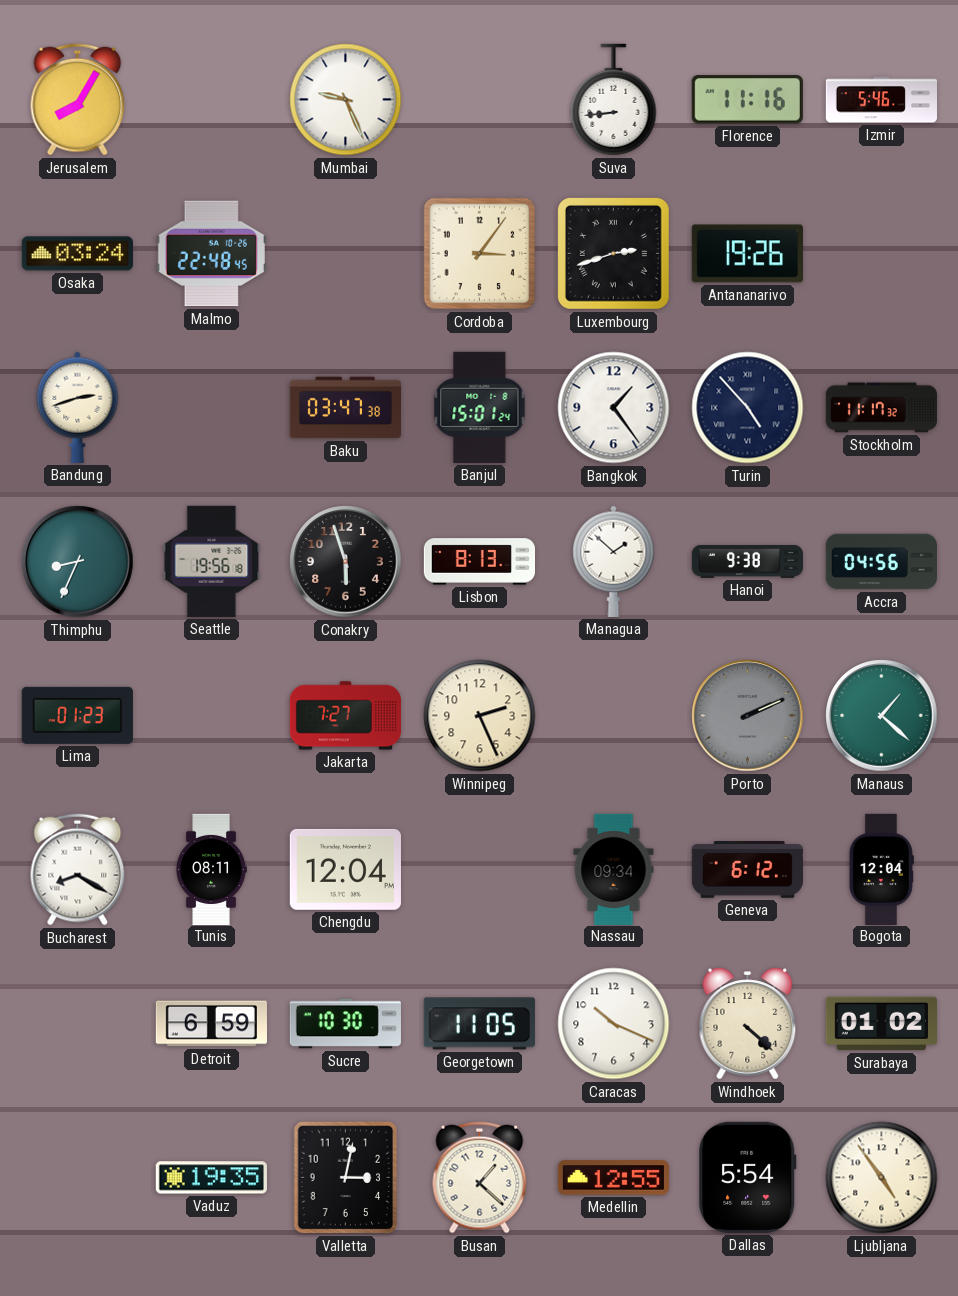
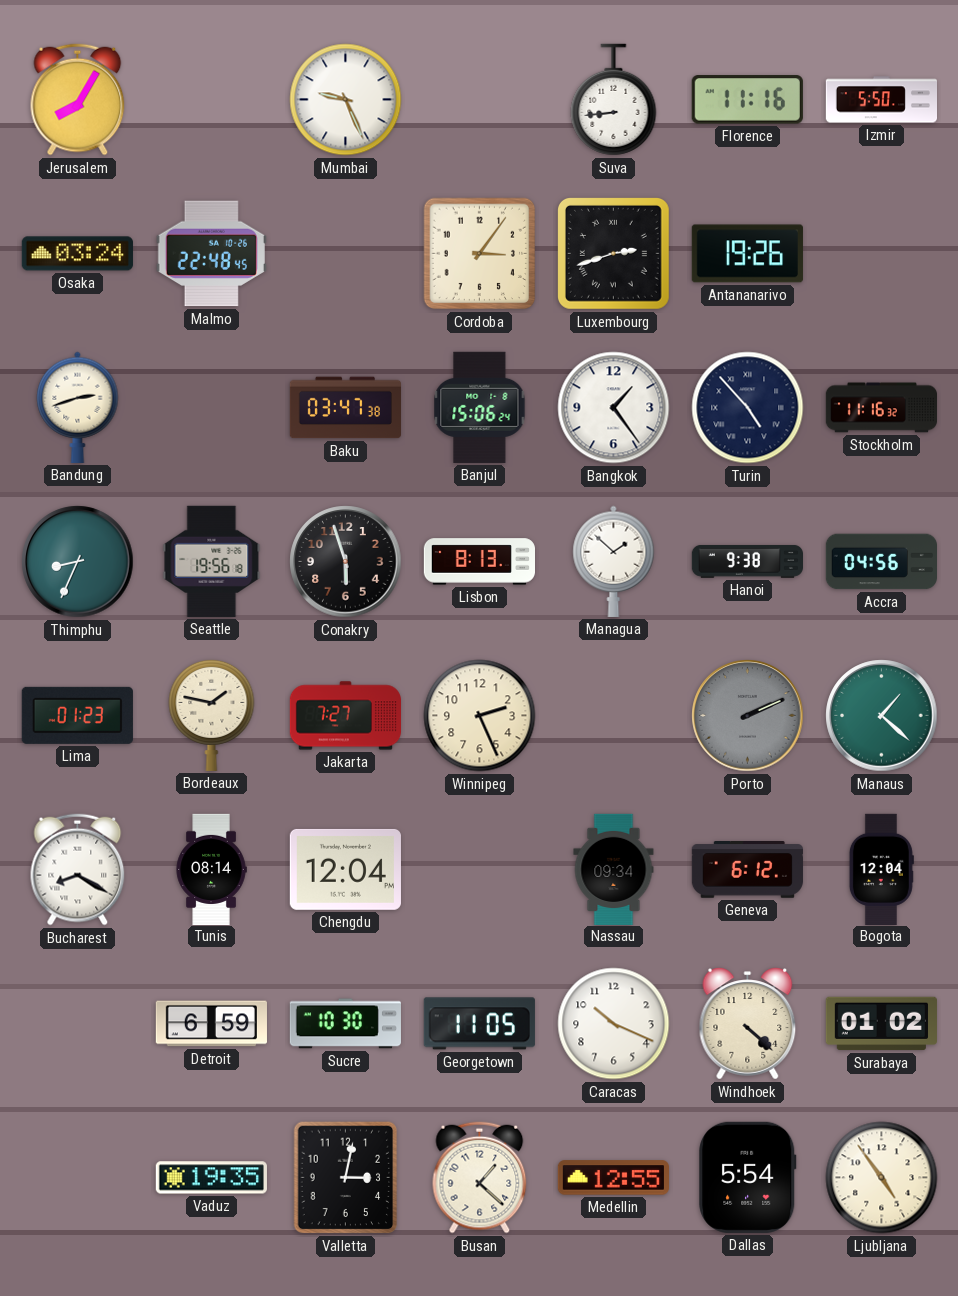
Izmir: 5:46 -> 5:50 (881, 100)
Banjul: 15:01 -> 15:06 (480, 407)
Stockholm: 11:17 -> 11:16 (881, 408)
Bordeaux: none -> 1:47 (212, 715)
Tunis: 08:11 -> 08:14 (211, 869)
